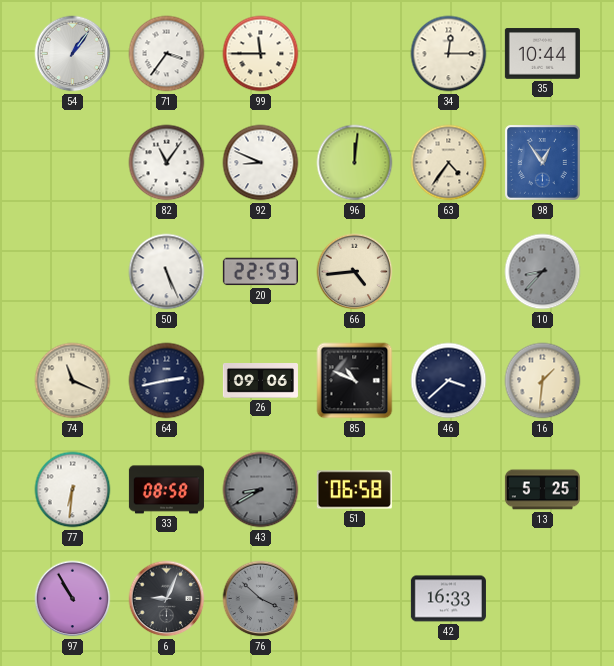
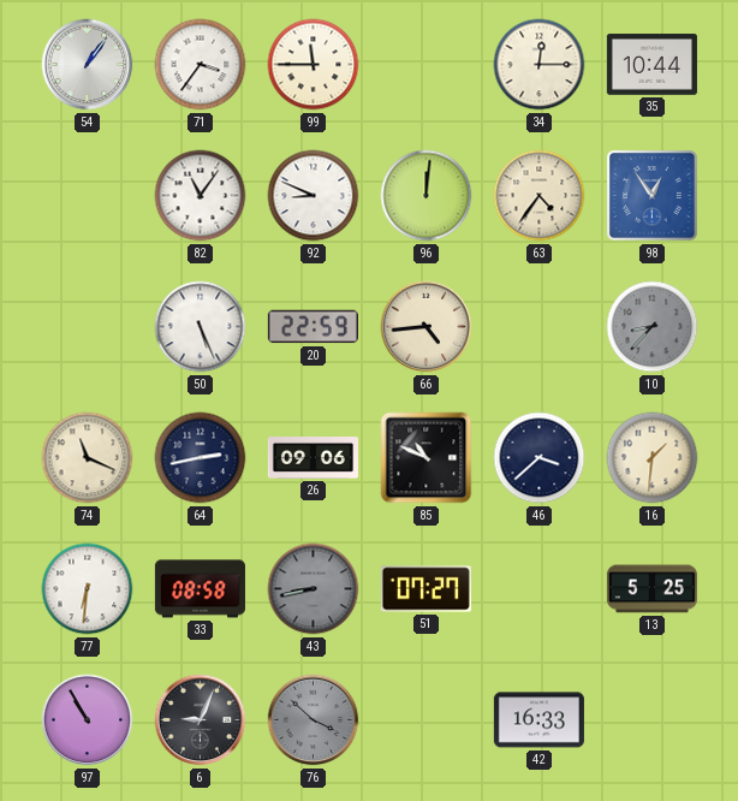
43: 8:40 -> 8:43 (314, 589)
51: 06:58 -> 07:27 (425, 589)
